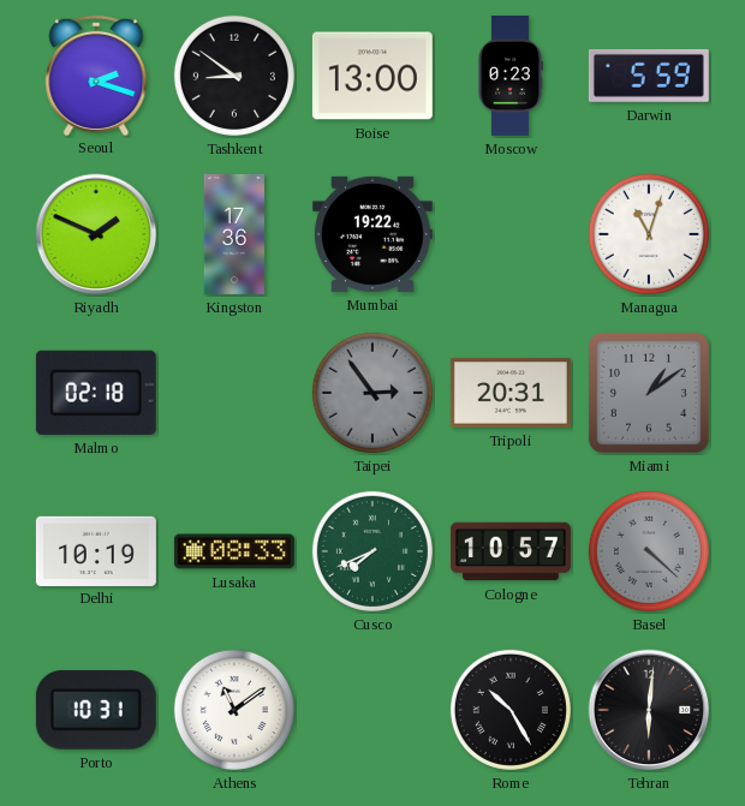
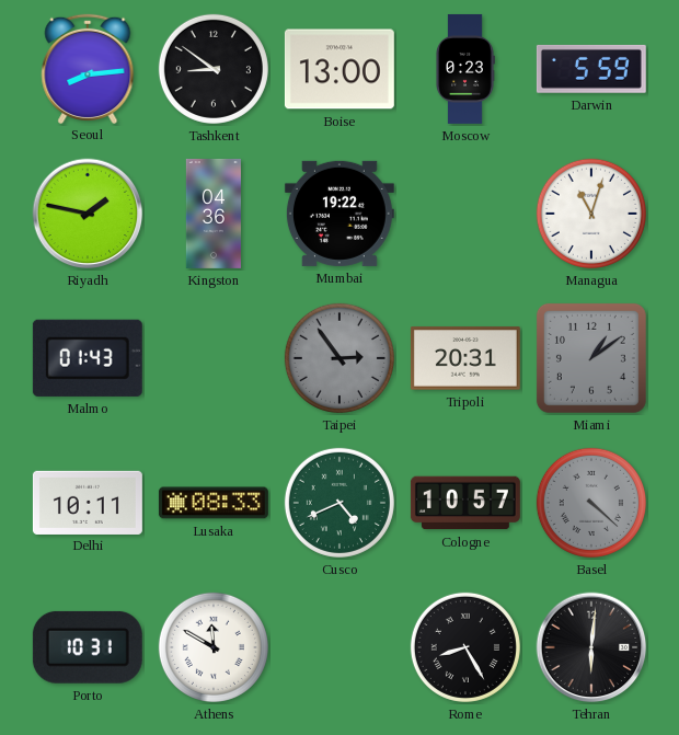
Seoul: 2:18 -> 8:14 (88, 68)
Riyadh: 1:49 -> 1:47 (88, 214)
Kingston: 17:36 -> 04:36 (214, 214)
Malmo: 02:18 -> 01:43 (88, 358)
Delhi: 10:19 -> 10:11 (88, 502)
Cusco: 7:41 -> 4:41 (339, 503)
Athens: 11:09 -> 11:50 (214, 647)
Rome: 10:25 -> 8:25 (465, 647)
